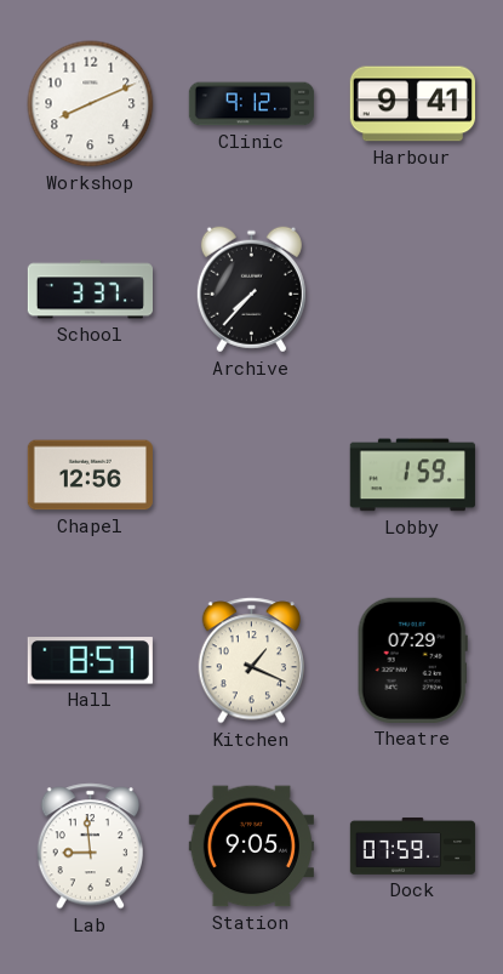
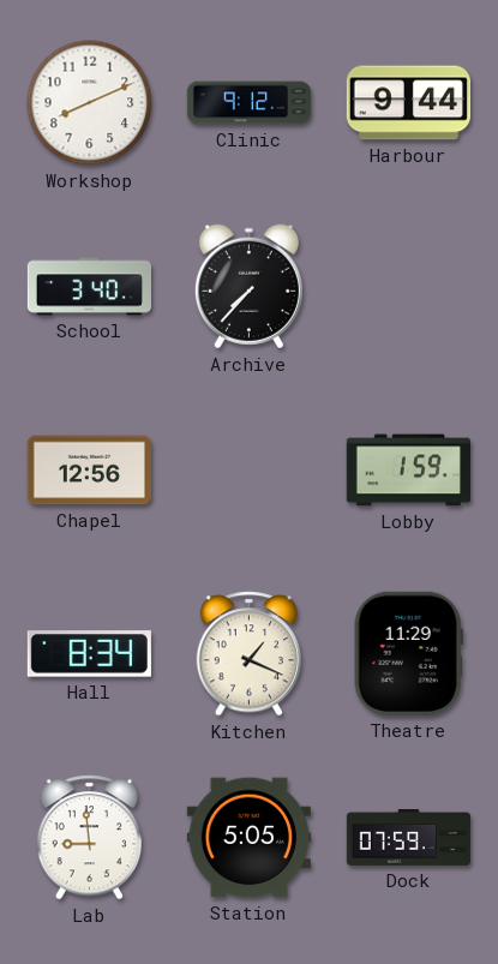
Harbour: 9:41 -> 9:44 (408, 103)
School: 3:37 -> 3:40 (89, 287)
Hall: 8:57 -> 8:34 (89, 654)
Theatre: 07:29 -> 11:29 (408, 653)
Station: 9:05 -> 5:05 (248, 838)
